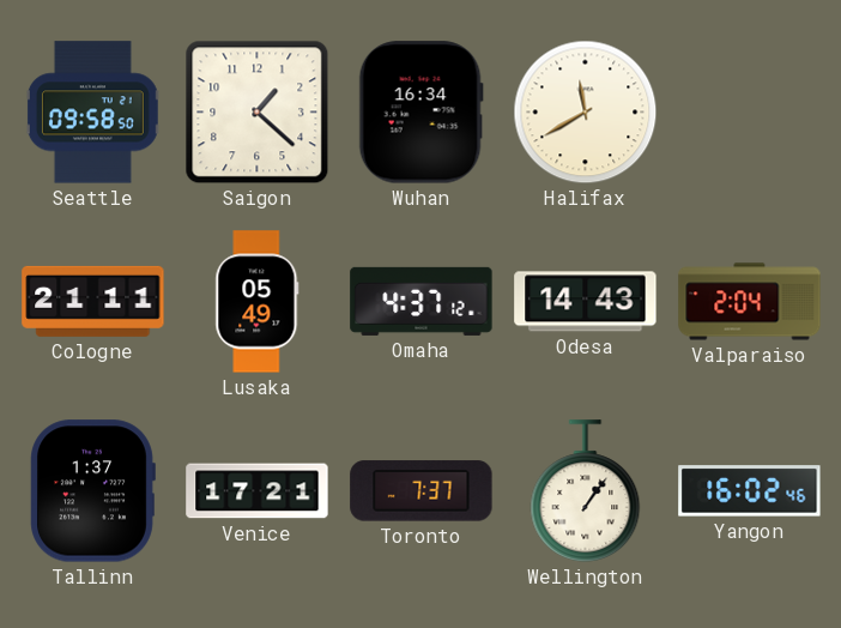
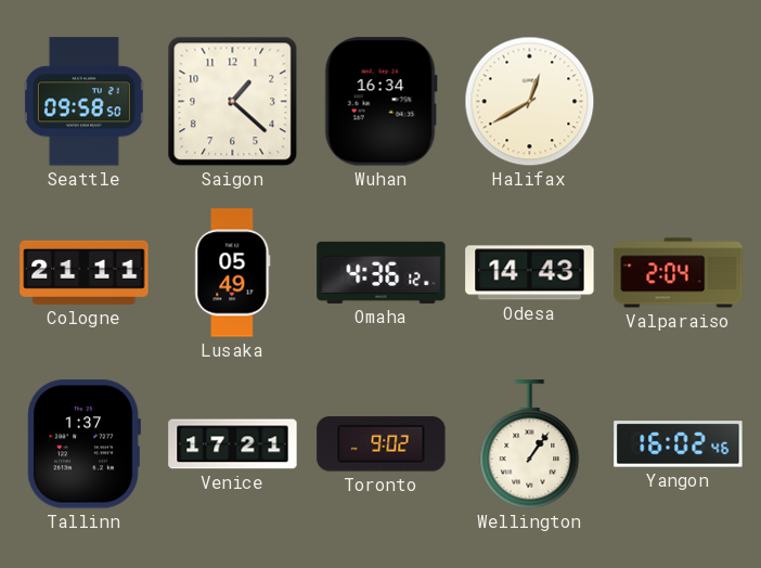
Halifax: 11:40 -> 12:40 (530, 102)
Omaha: 4:37 -> 4:36 (382, 272)
Toronto: 7:37 -> 9:02 (382, 444)
